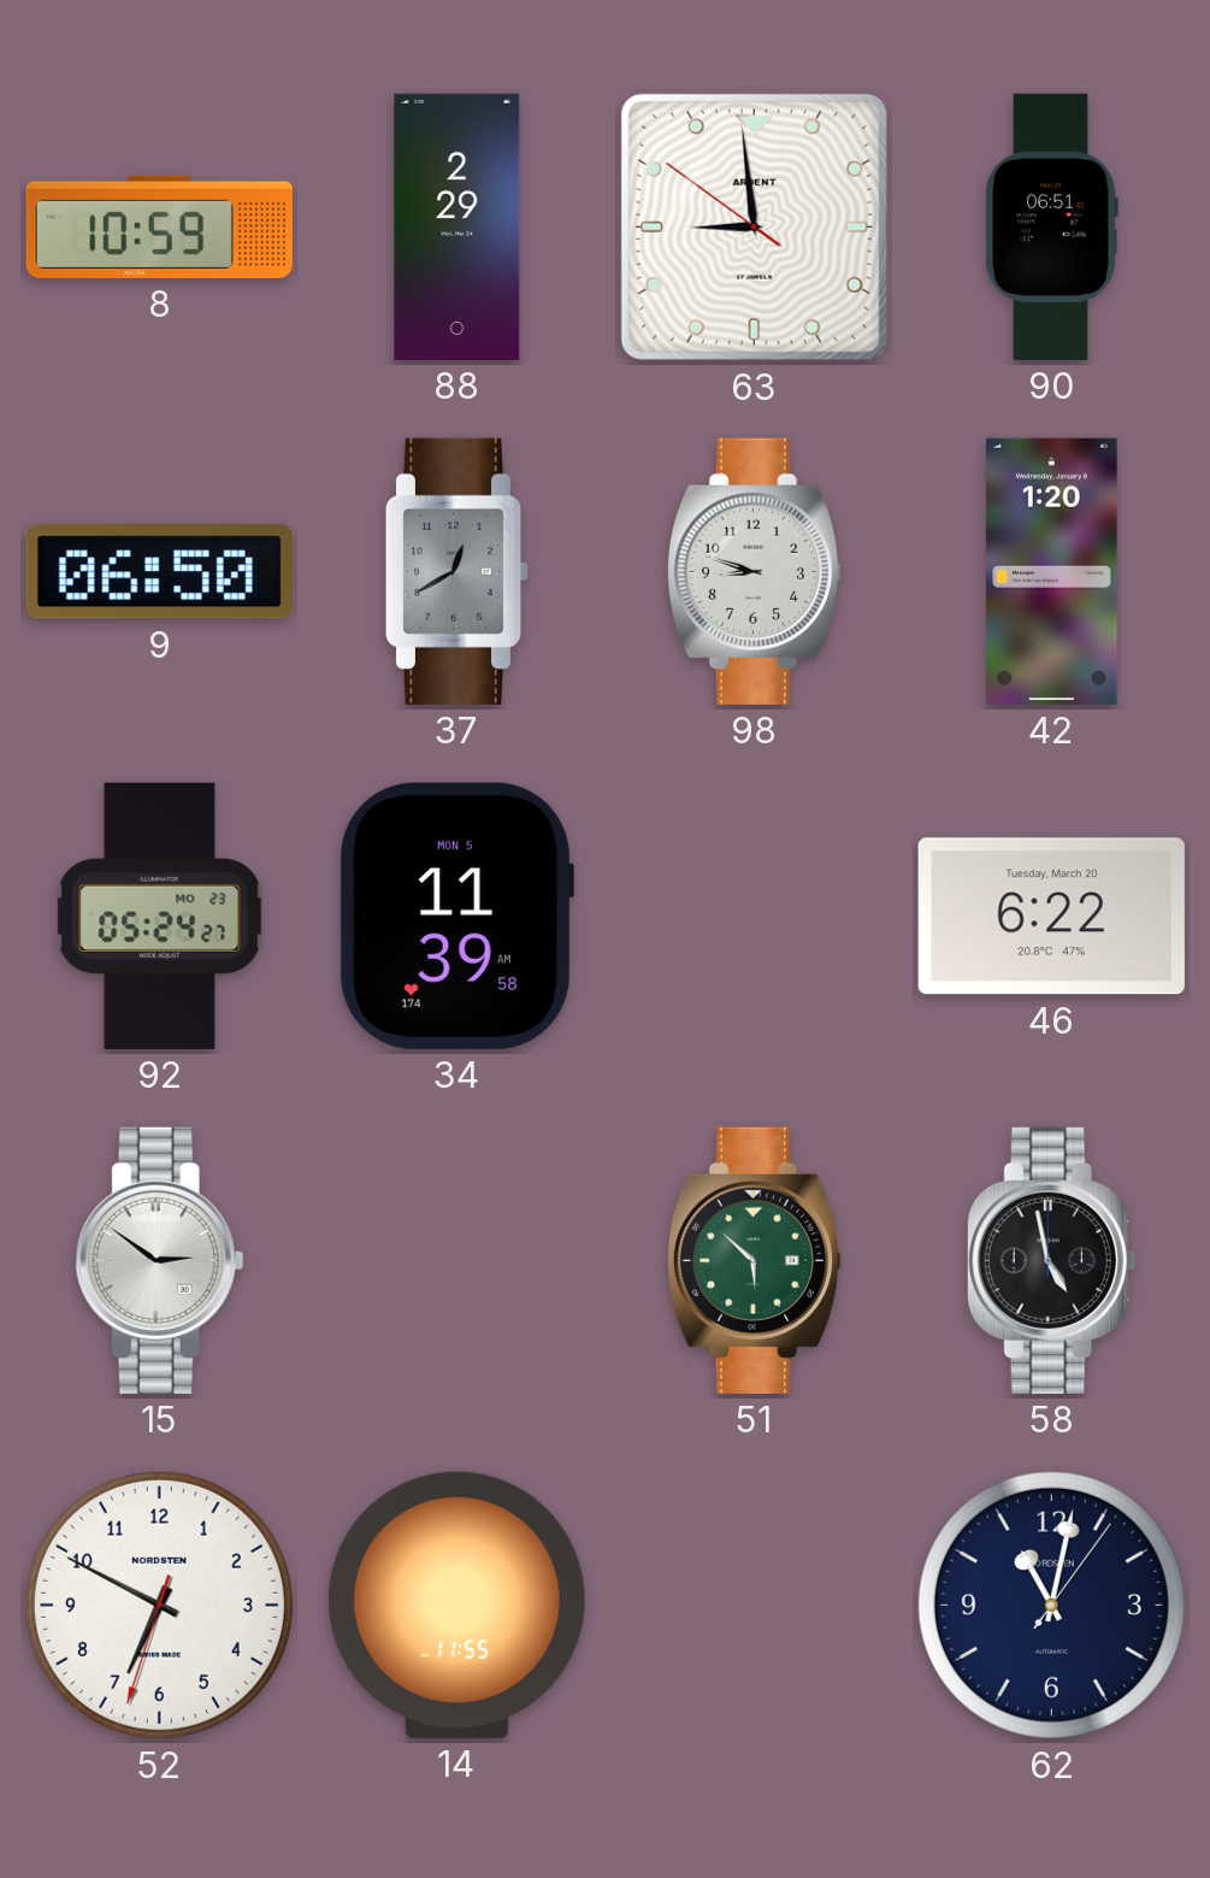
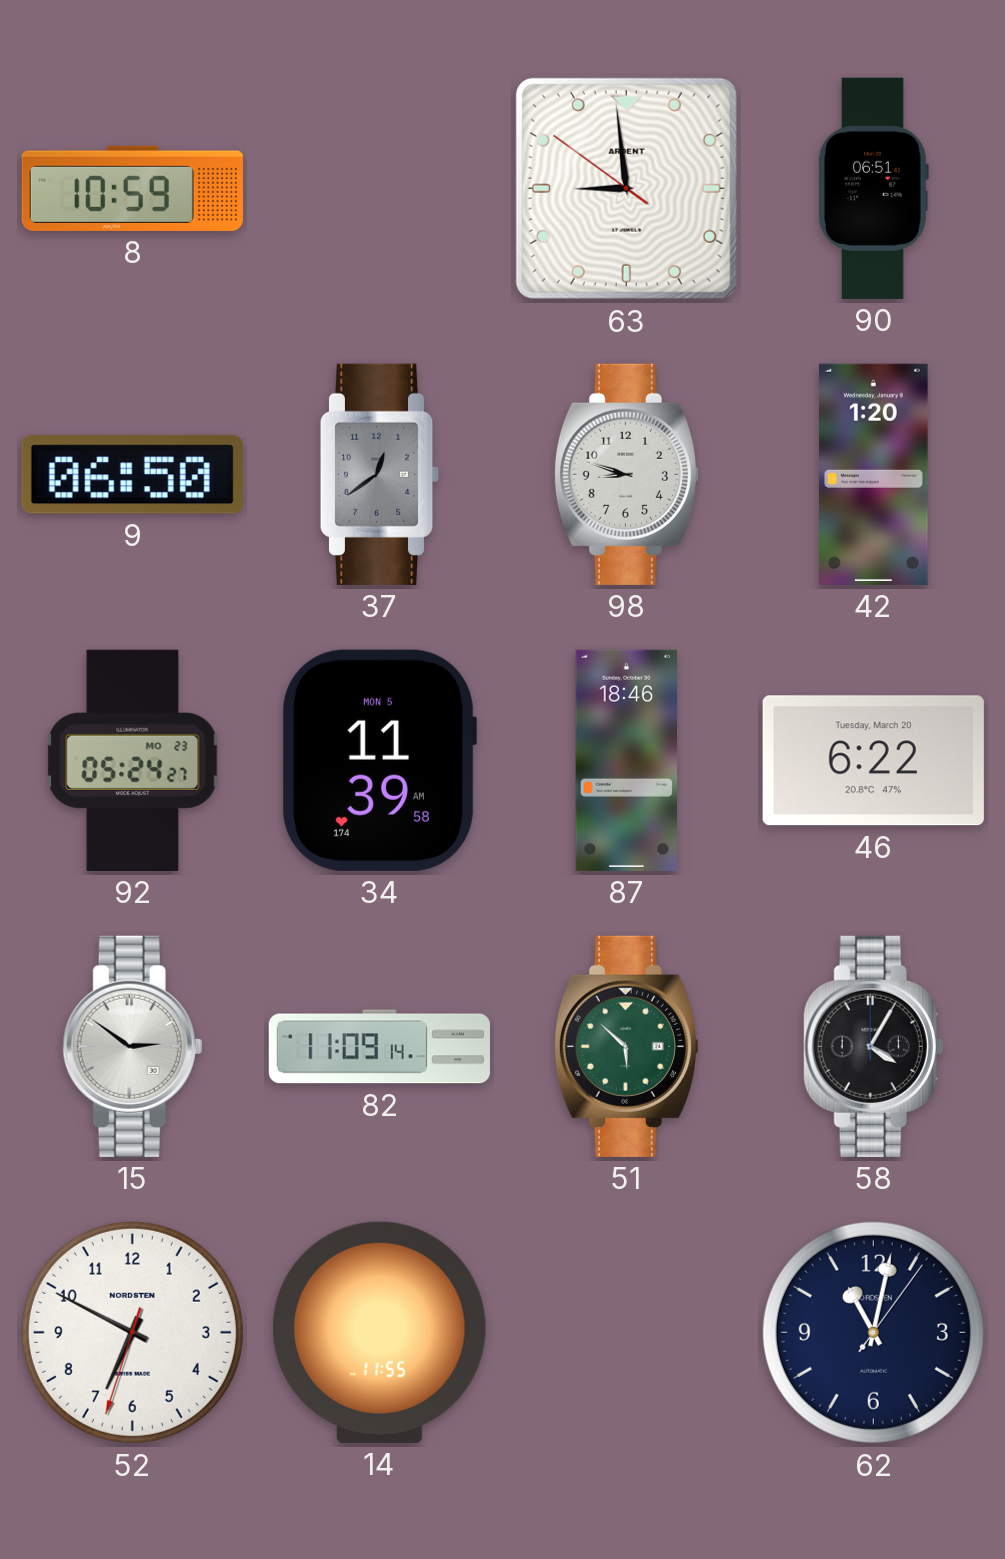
88: 2:29 -> none (458, 226)
37: 12:40 -> 12:39 (380, 474)
87: none -> 18:46 (626, 760)
82: none -> 11:09 (379, 1047)
58: 4:58 -> 4:05 (874, 1046)
